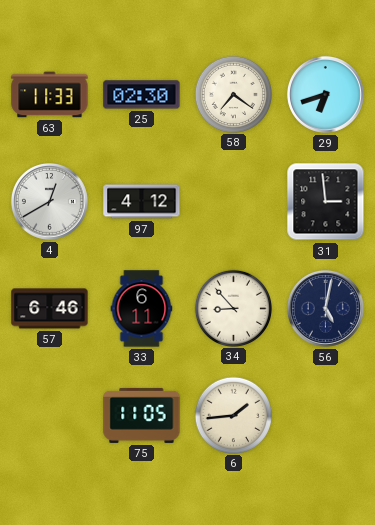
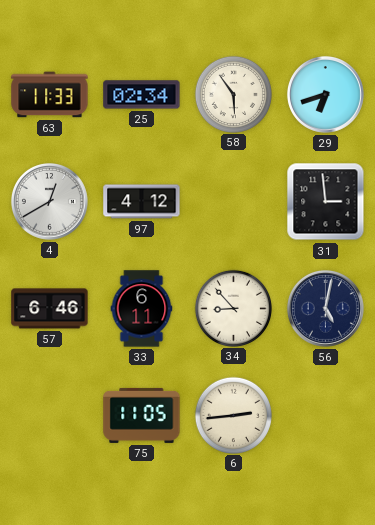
25: 02:30 -> 02:34 (142, 95)
58: 7:21 -> 5:54 (233, 94)
6: 1:44 -> 2:44 (233, 415)
